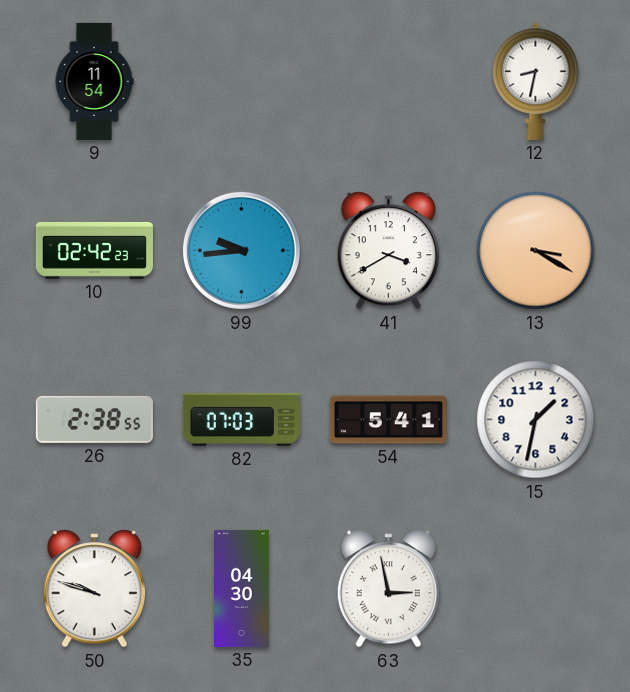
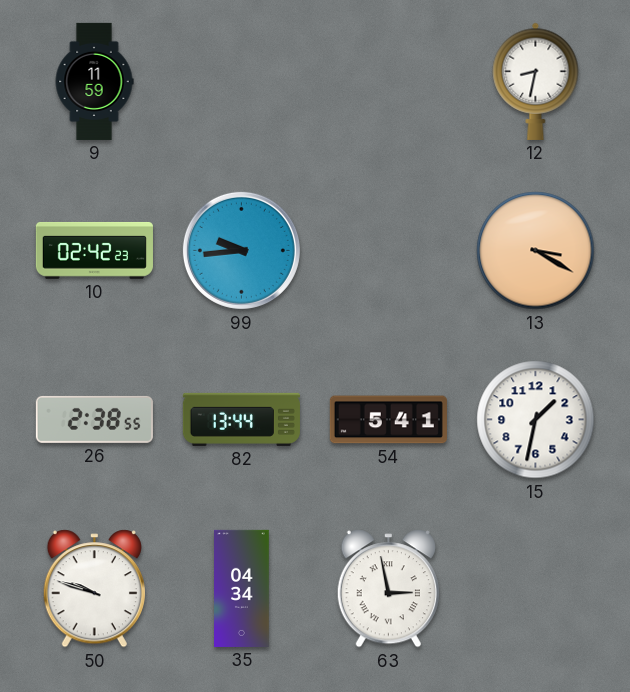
9: 11:54 -> 11:59 (94, 81)
41: 3:40 -> none (388, 251)
82: 07:03 -> 13:44 (241, 419)
35: 04:30 -> 04:34 (242, 588)
